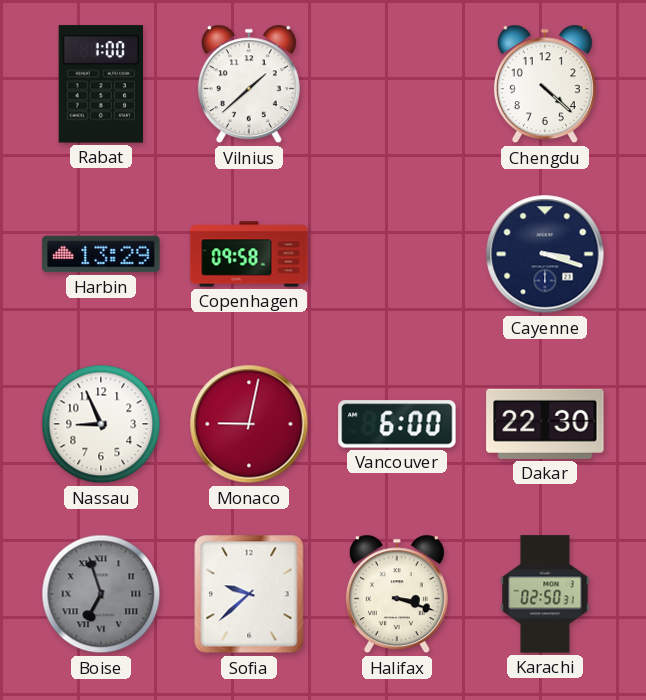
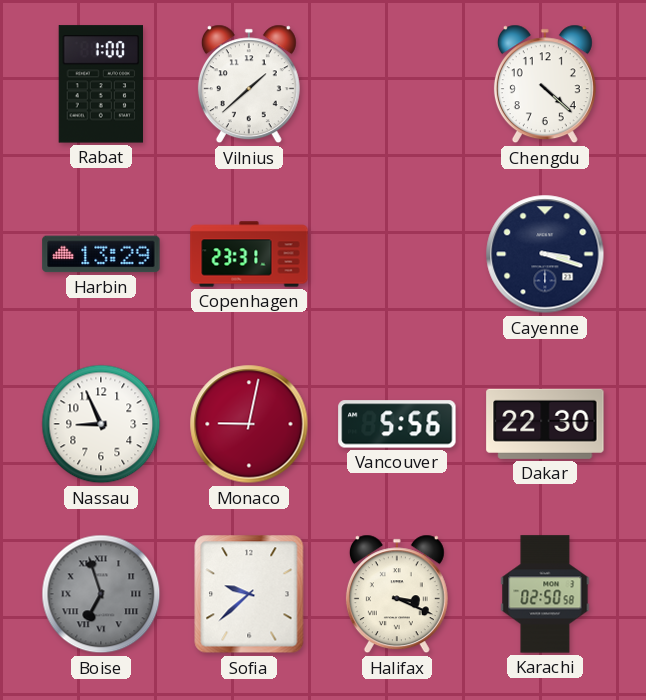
Copenhagen: 09:58 -> 23:31 (249, 254)
Vancouver: 6:00 -> 5:56 (397, 424)
Halifax: 3:18 -> 3:19 (397, 594)
Karachi: 02:50:31 -> 02:50:58 (545, 594)
